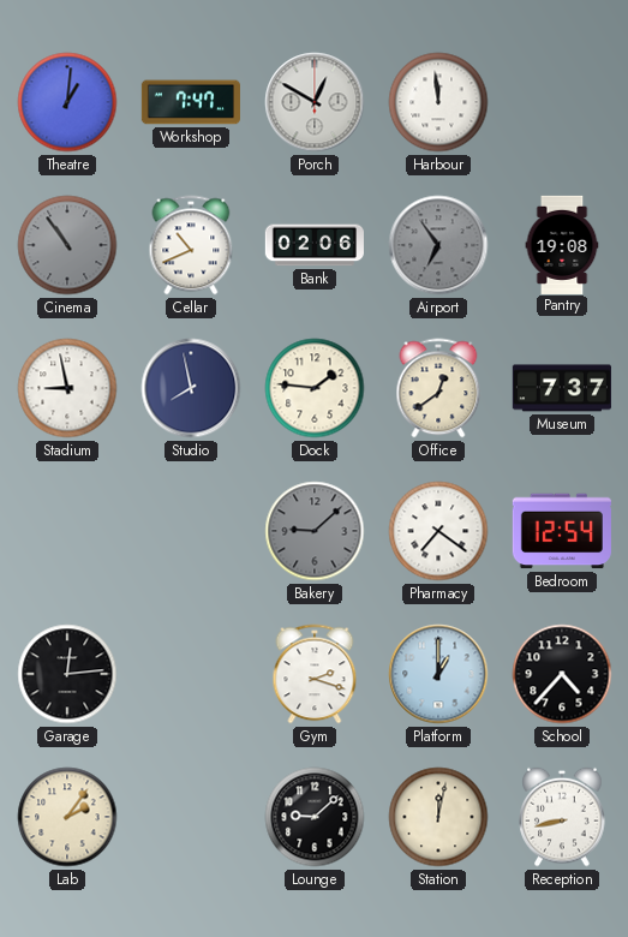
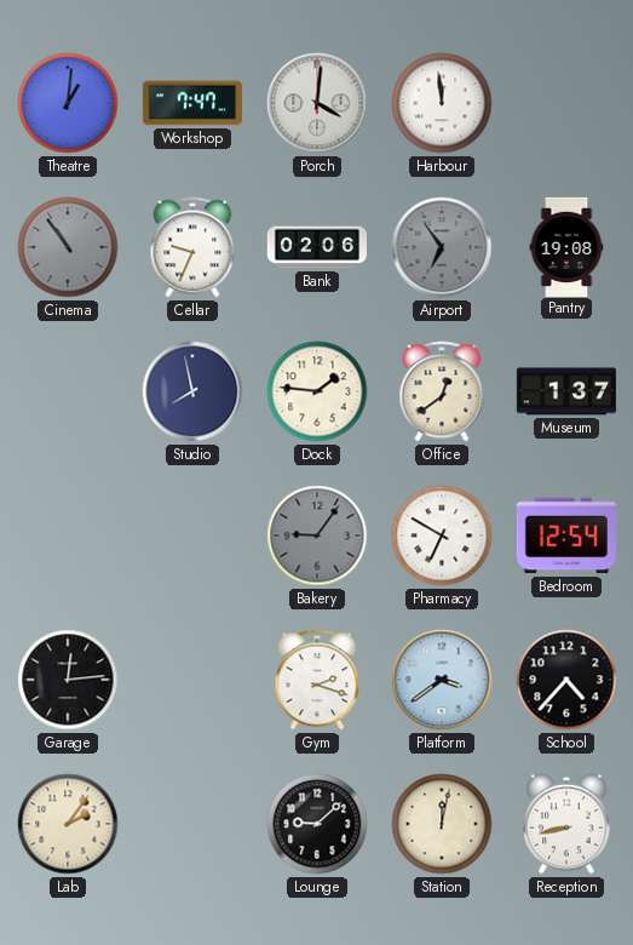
Porch: 12:50 -> 4:01 (317, 103)
Cellar: 10:41 -> 9:34 (192, 247)
Stadium: 8:58 -> none (67, 388)
Museum: 7:37 -> 1:37 (566, 391)
Bakery: 9:08 -> 9:06 (317, 535)
Pharmacy: 7:21 -> 6:50 (442, 535)
Platform: 1:00 -> 3:39 (442, 680)
